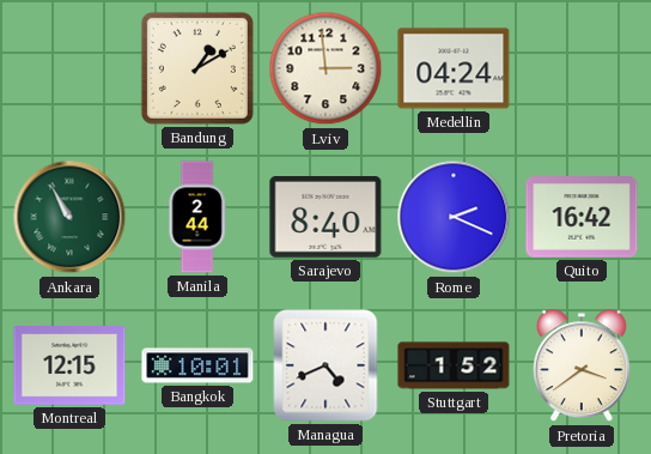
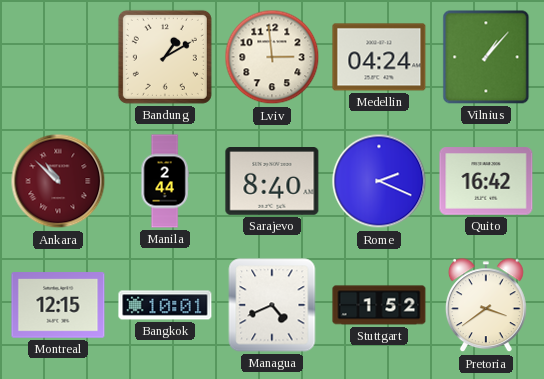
Vilnius: none -> 1:07 (486, 57)
Ankara: 10:55 -> 10:52 (58, 181)
Ankara dial: green -> burgundy (58, 181)
